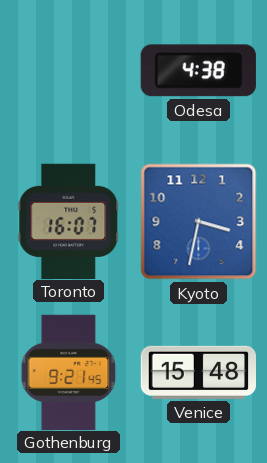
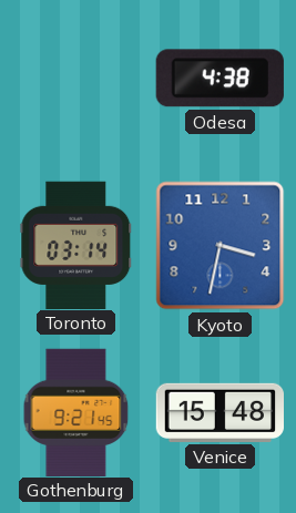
Toronto: 16:07 -> 03:14 (76, 245)
